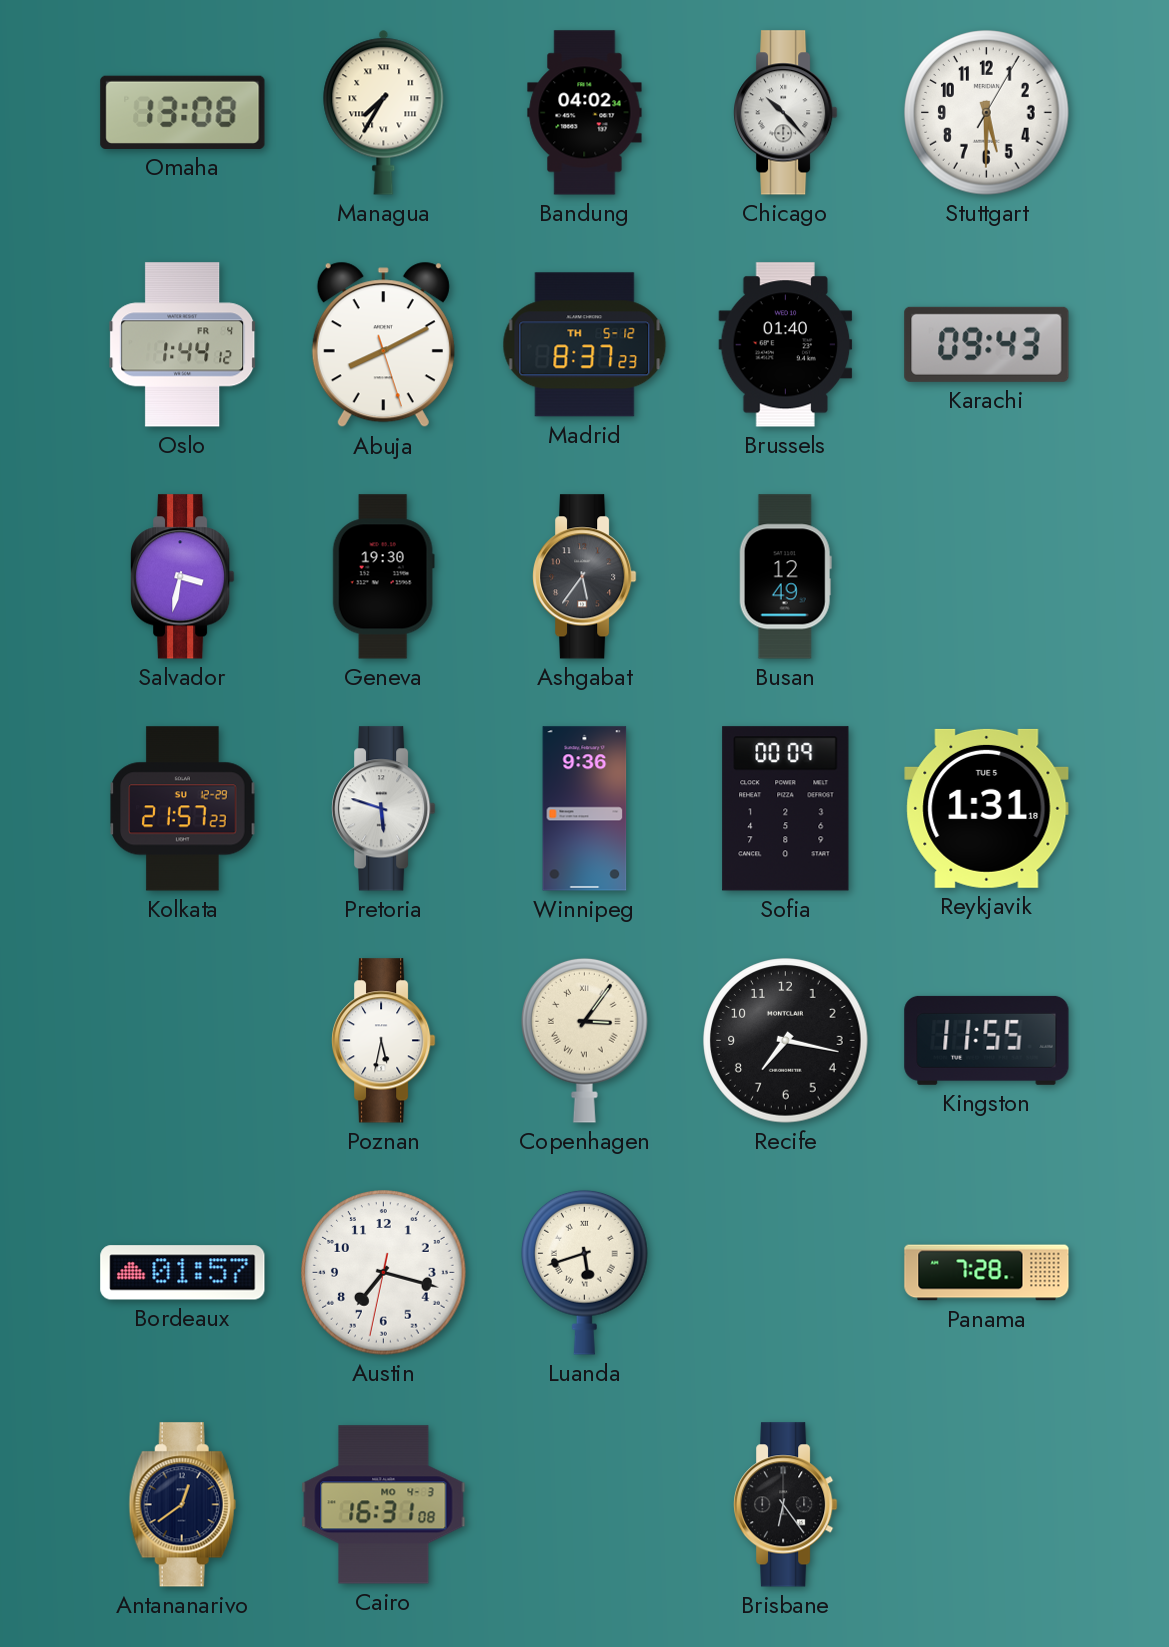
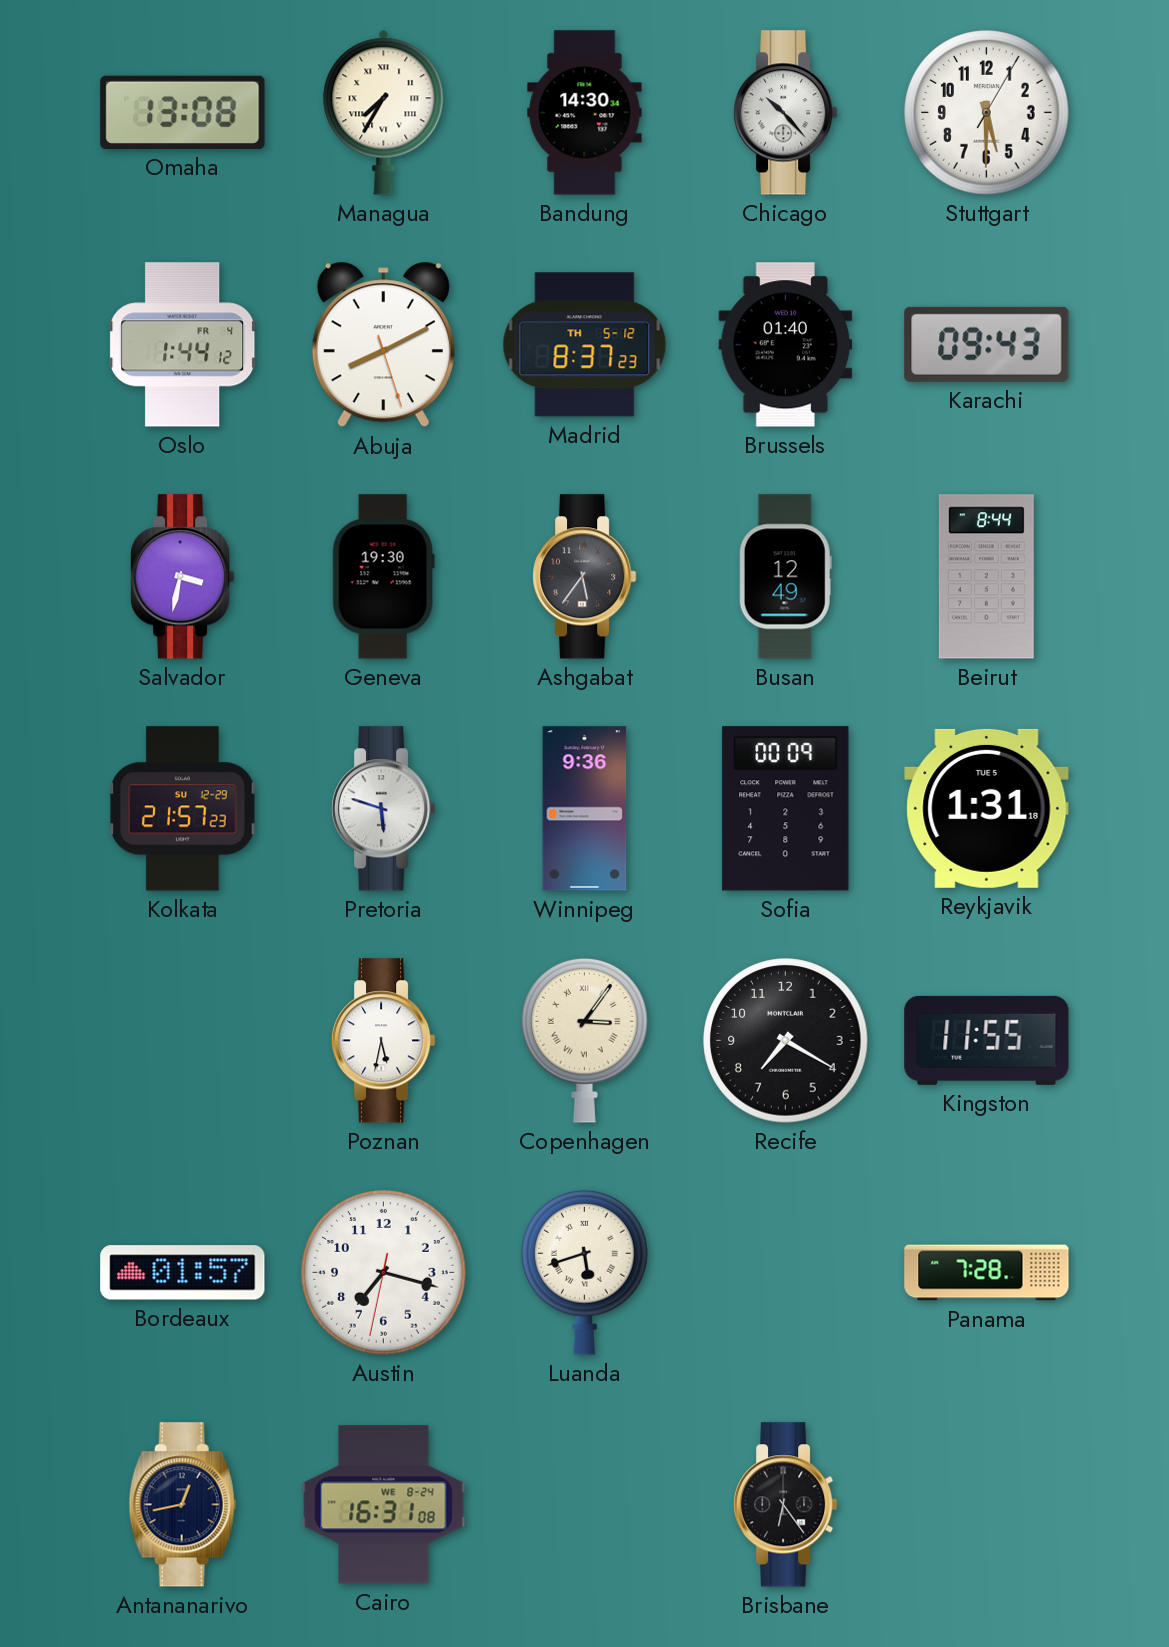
Bandung: 04:02 -> 14:30 (585, 113)
Beirut: none -> 8:44 (986, 577)
Recife: 7:17 -> 7:20 (786, 1041)
Antananarivo: 12:39 -> 12:43 (182, 1505)
Cairo date: MO 4-3 -> WE 8-24 (384, 1505)
